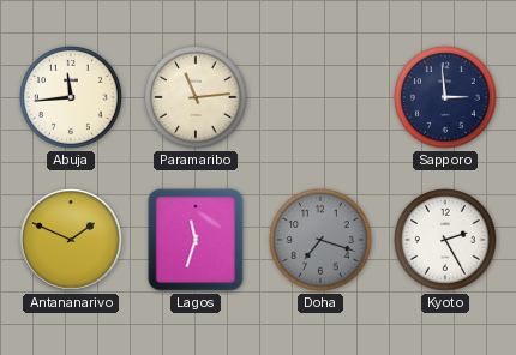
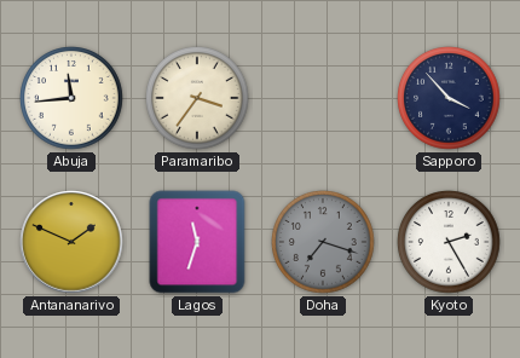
Paramaribo: 11:14 -> 3:36 (197, 98)
Sapporo: 2:59 -> 3:53 (449, 98)
